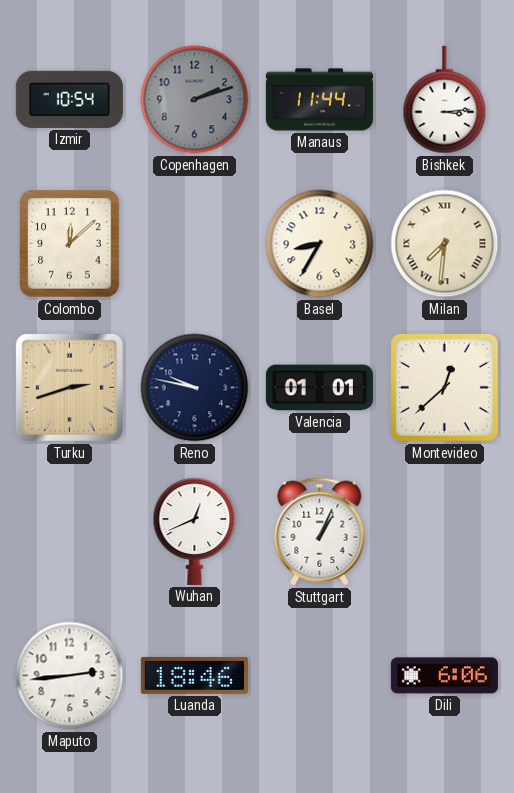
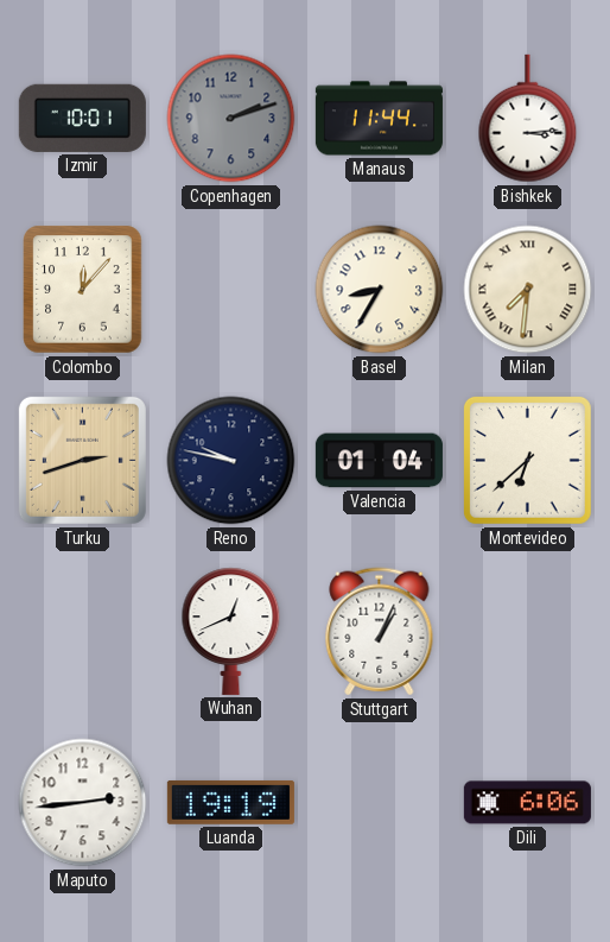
Izmir: 10:54 -> 10:01 (82, 118)
Colombo: 12:08 -> 12:07 (83, 290)
Valencia: 01:01 -> 01:04 (379, 461)
Montevideo: 12:38 -> 6:38 (527, 460)
Luanda: 18:46 -> 19:19 (230, 802)
